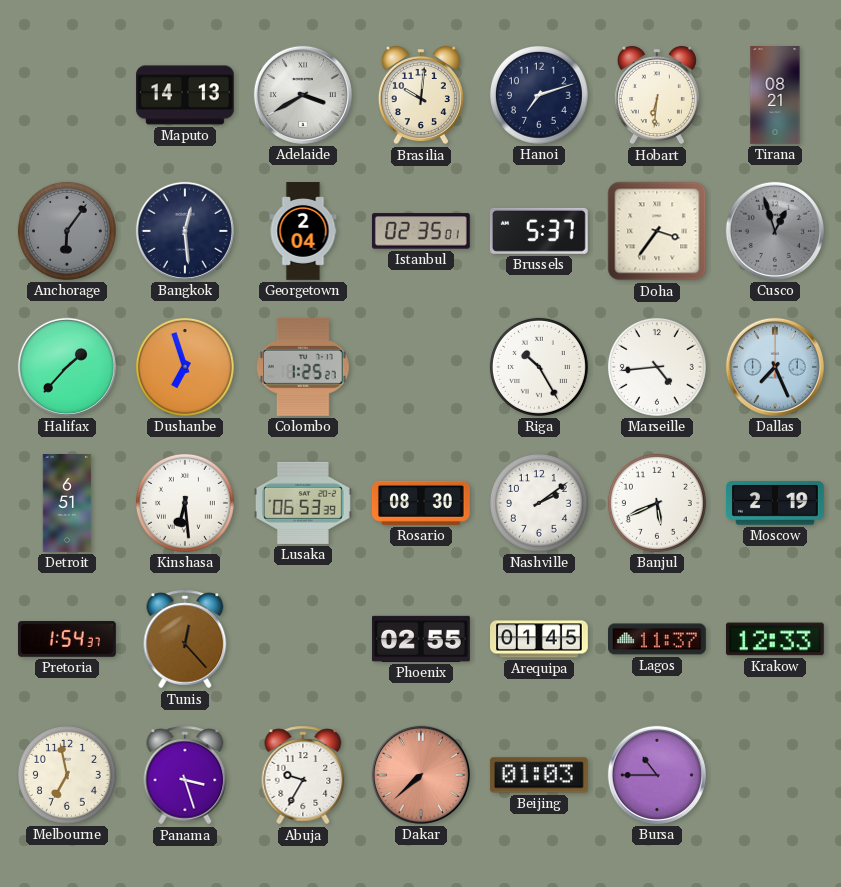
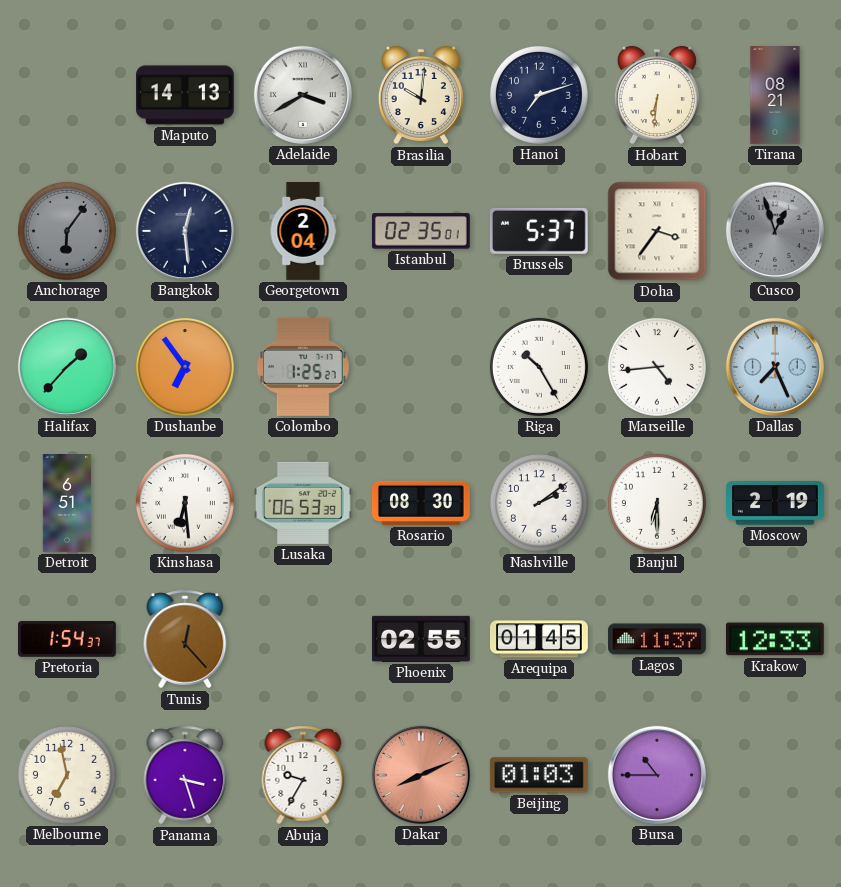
Dushanbe: 6:57 -> 6:54 (185, 367)
Banjul: 5:41 -> 6:30 (657, 503)
Dakar: 7:38 -> 8:11 (421, 775)
